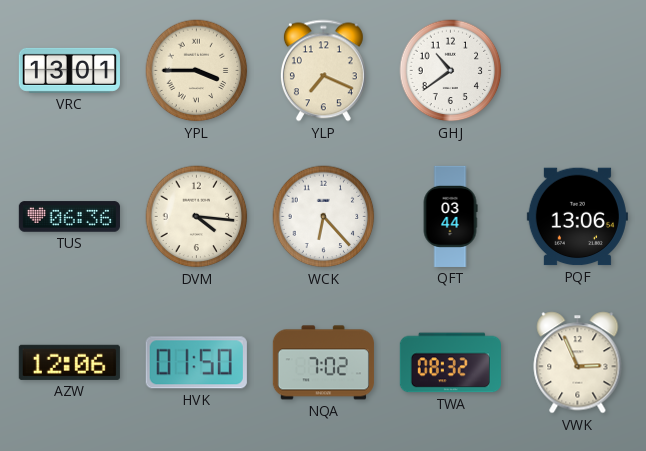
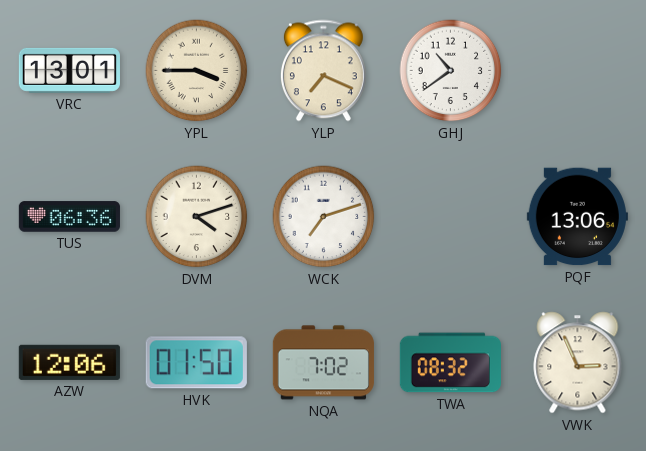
DVM: 4:16 -> 4:12 (197, 217)
WCK: 6:23 -> 7:12 (324, 217)
QFT: 03:44 -> none (450, 216)
